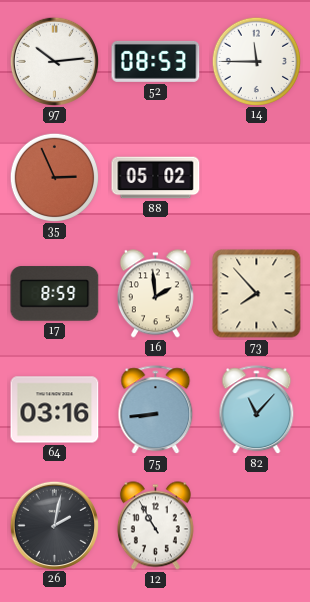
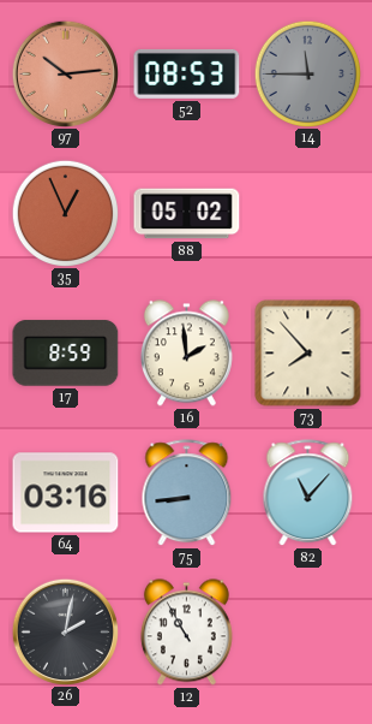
97 dial: white -> salmon (65, 73)
14 dial: white -> grey (307, 73)
35: 2:56 -> 12:56 (65, 213)
